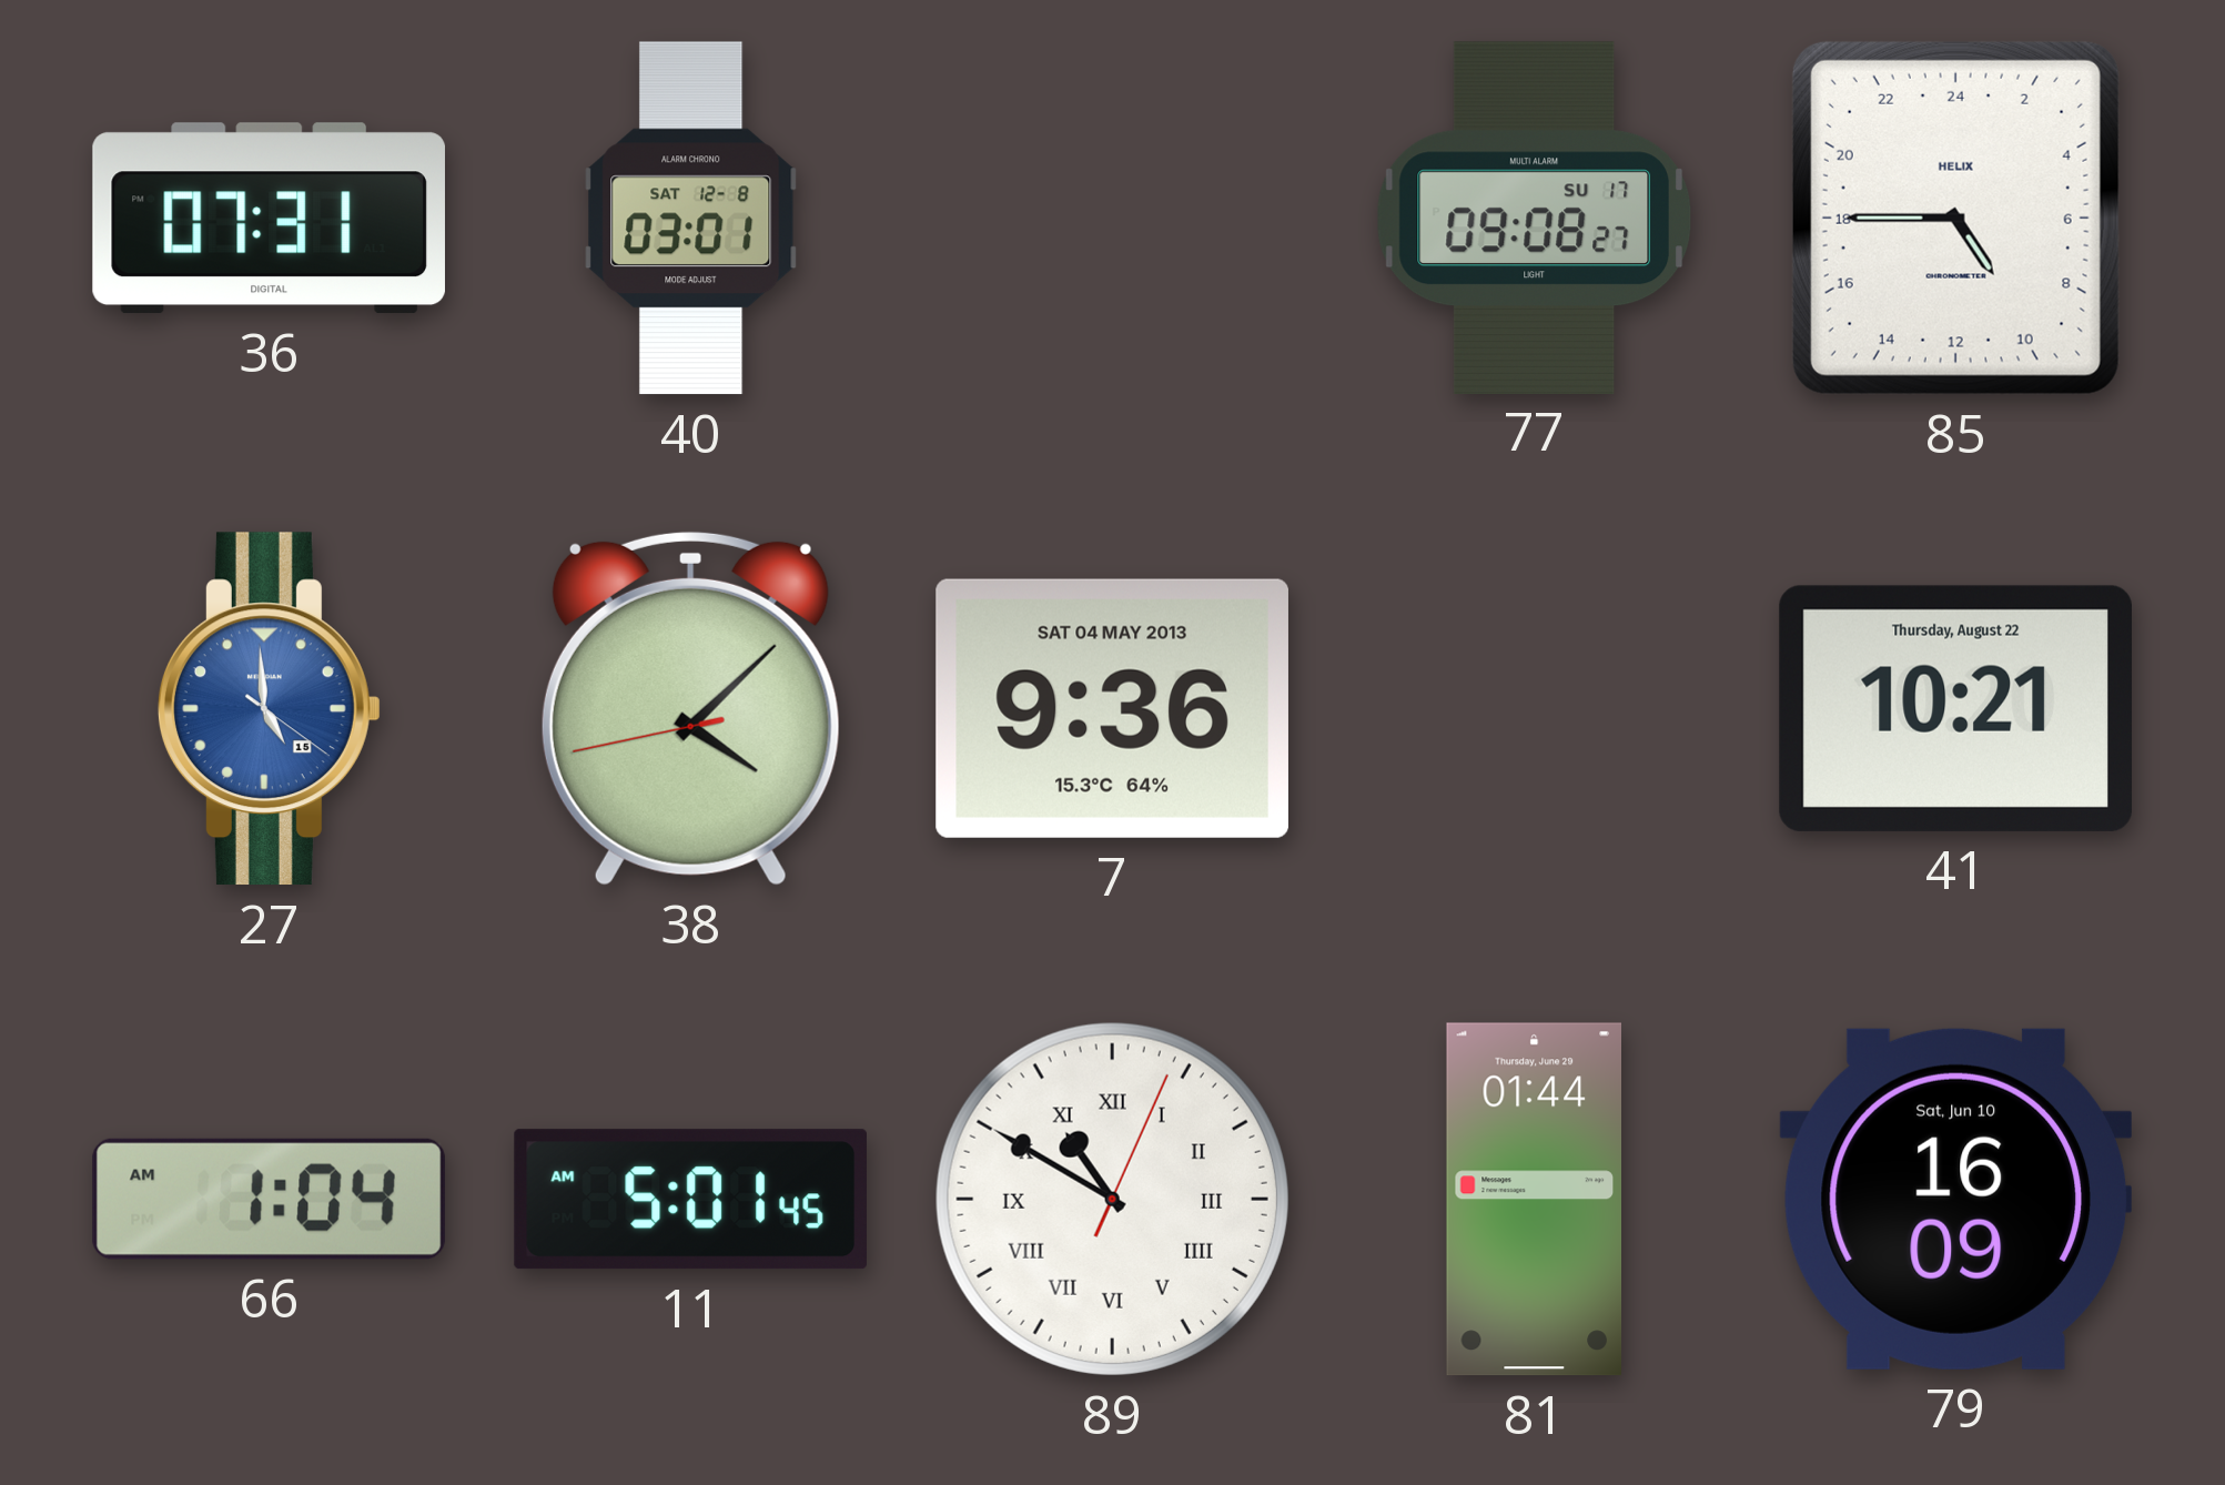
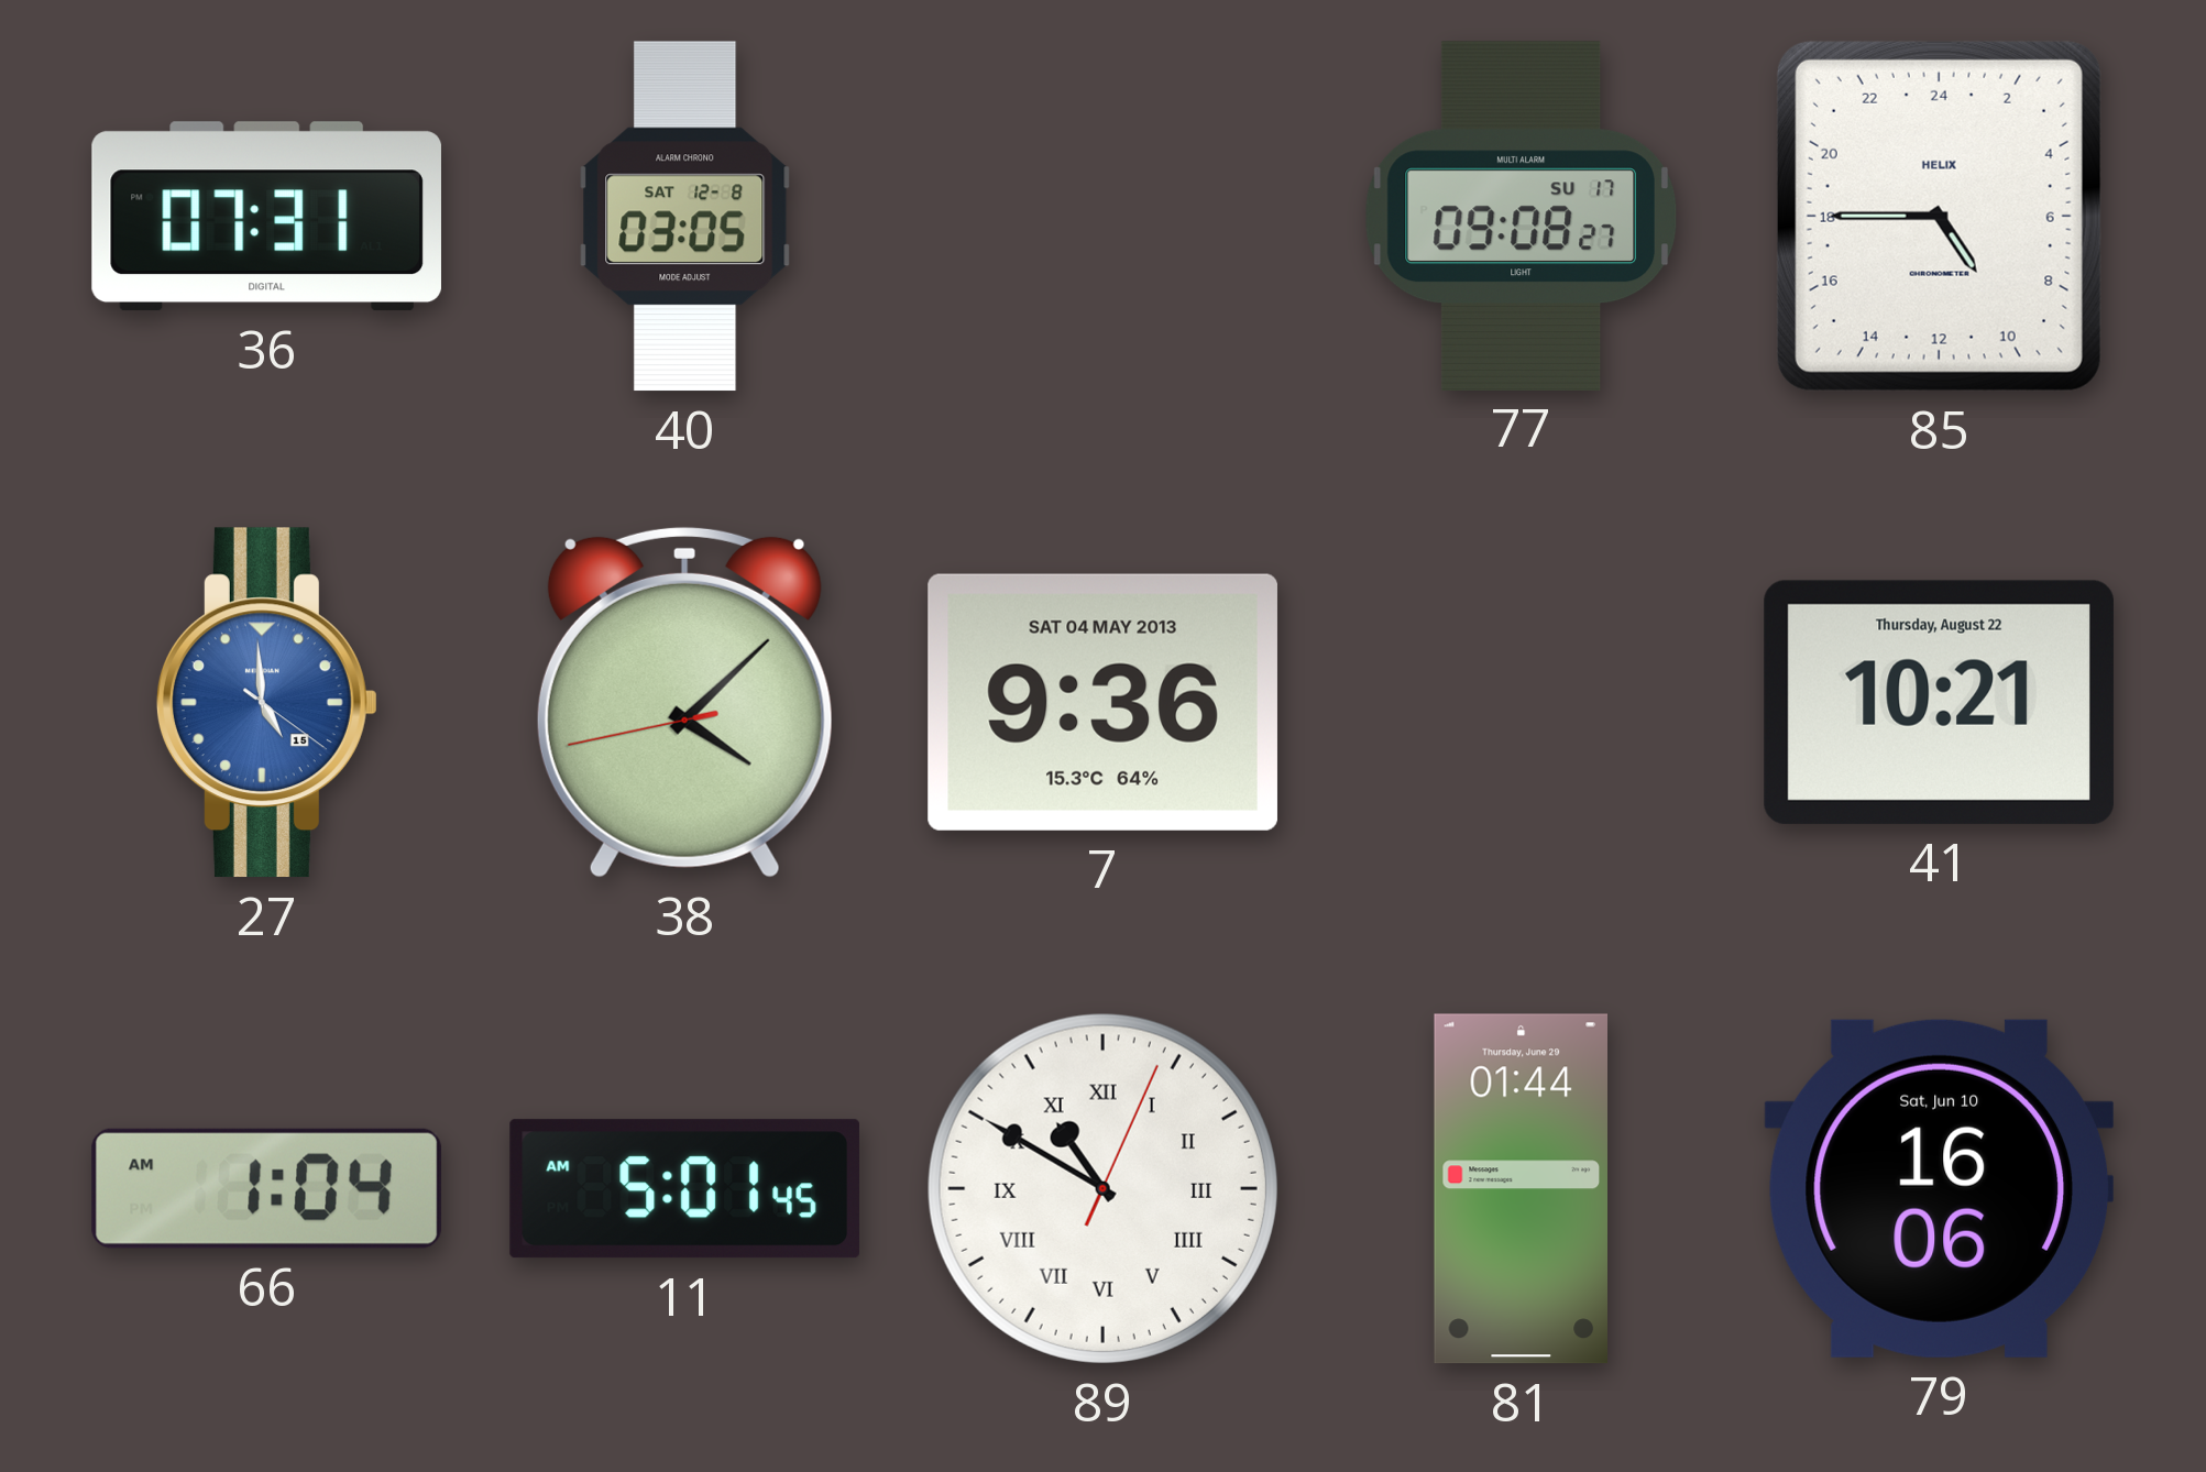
40: 03:01 -> 03:05 (685, 217)
79: 16:09 -> 16:06 (1939, 1188)
